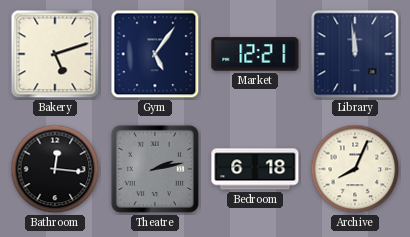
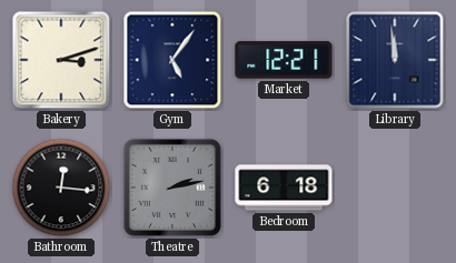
Bakery: 5:12 -> 3:12 (61, 60)
Archive: 8:04 -> none (355, 169)
